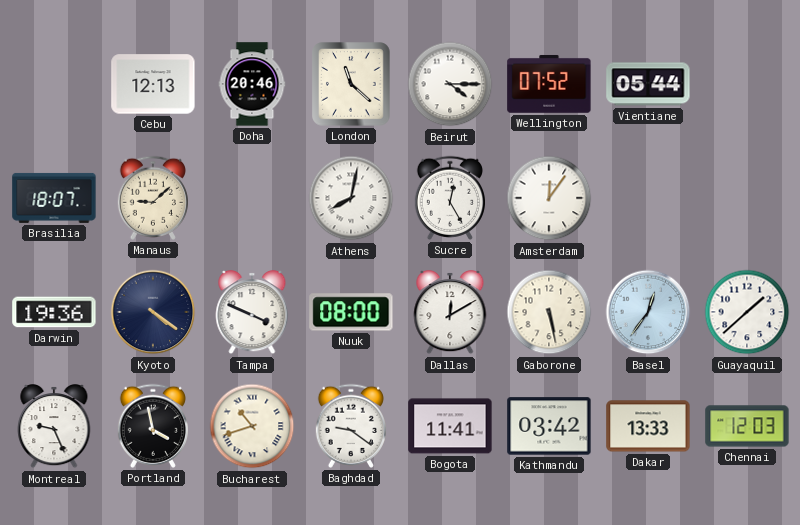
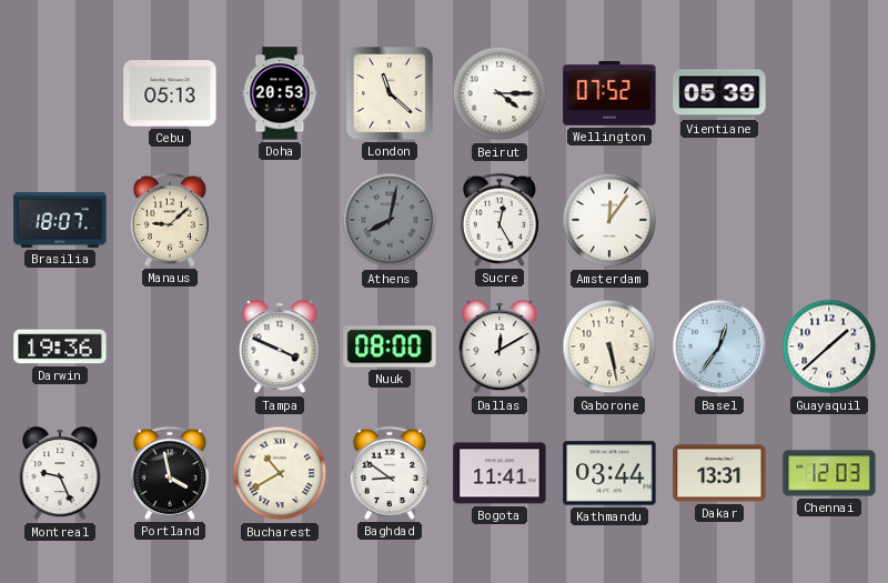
Cebu: 12:13 -> 05:13 (170, 93)
Doha: 20:46 -> 20:53 (280, 93)
Vientiane: 05:44 -> 05:39 (719, 93)
Athens dial: white -> grey (390, 220)
Kyoto: 4:21 -> none (153, 312)
Bucharest: 10:42 -> 10:40 (280, 473)
Baghdad: 9:21 -> 8:51 (390, 473)
Kathmandu: 03:42 -> 03:44 (609, 473)
Dakar: 13:33 -> 13:31 (719, 473)
